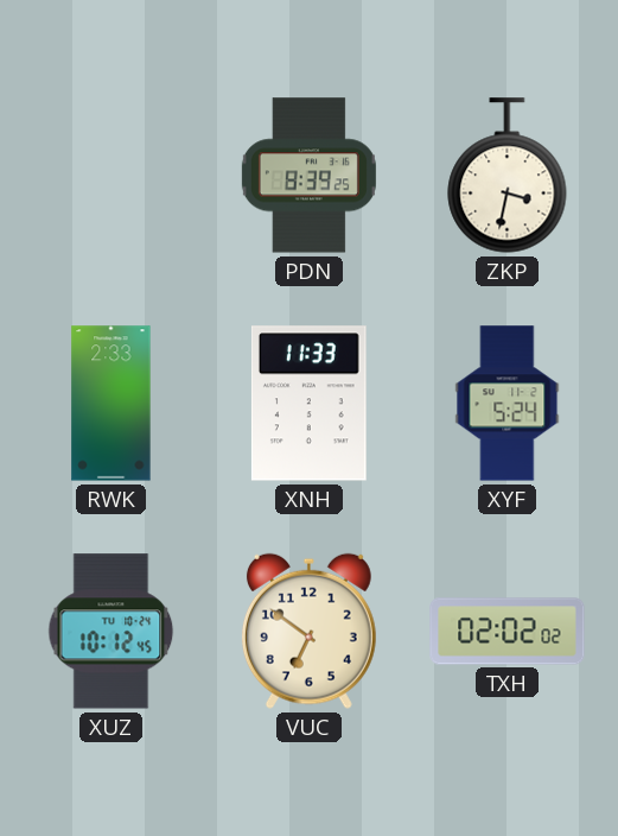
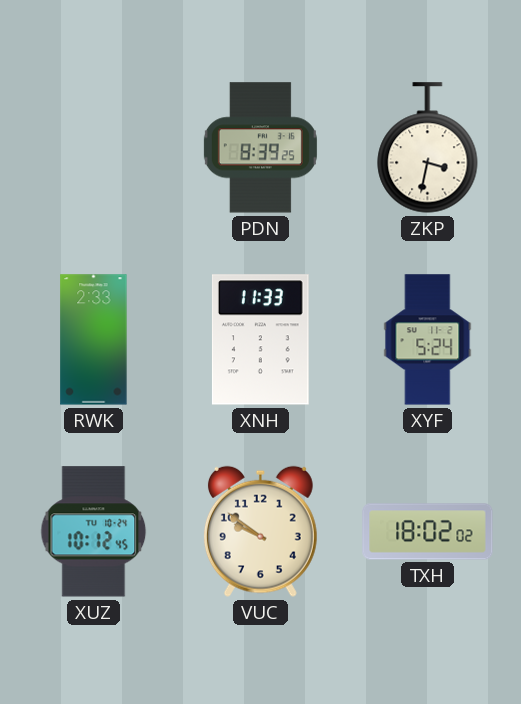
VUC: 6:51 -> 9:51 (260, 531)
TXH: 02:02 -> 18:02 (428, 532)
